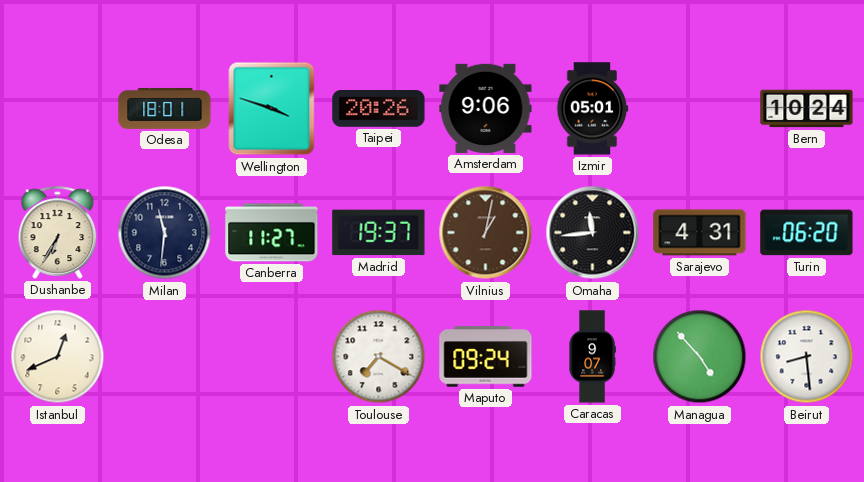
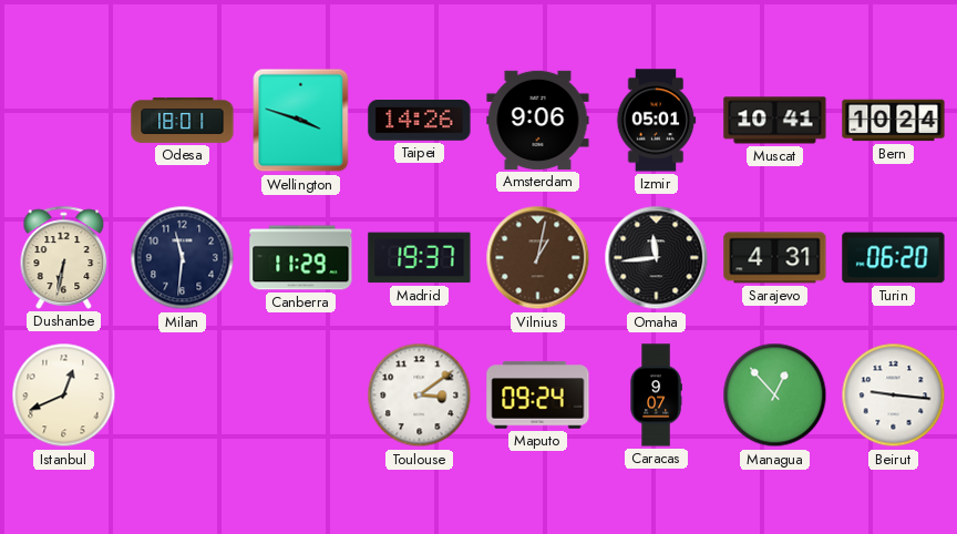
Taipei: 20:26 -> 14:26 (420, 121)
Muscat: none -> 10:41 (775, 121)
Dushanbe: 6:35 -> 6:32 (64, 257)
Canberra: 11:27 -> 11:29 (301, 258)
Toulouse: 7:20 -> 3:09 (420, 396)
Managua: 4:53 -> 12:53 (775, 396)
Beirut: 8:29 -> 9:16 (894, 396)
